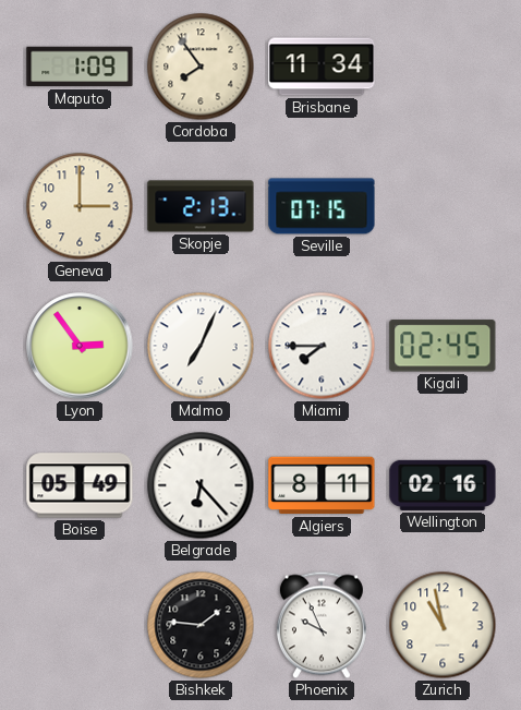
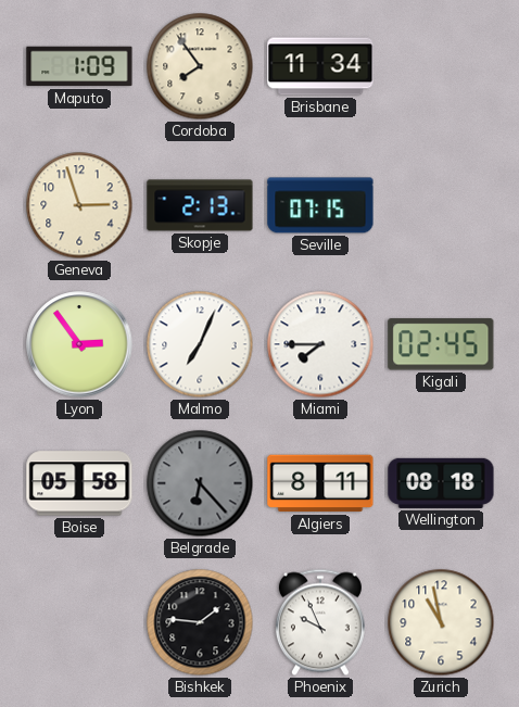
Geneva: 3:00 -> 2:57 (79, 205)
Boise: 05:49 -> 05:58 (79, 483)
Belgrade dial: white -> grey (200, 483)
Wellington: 02:16 -> 08:18 (441, 483)
